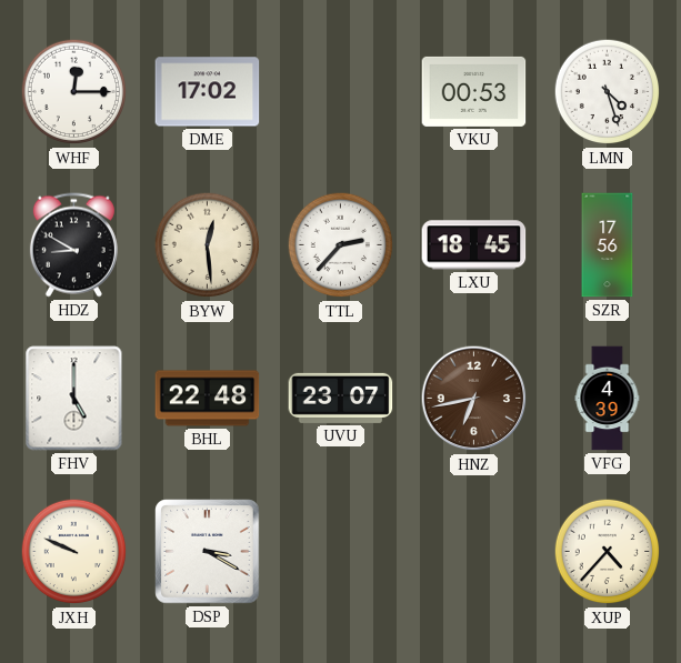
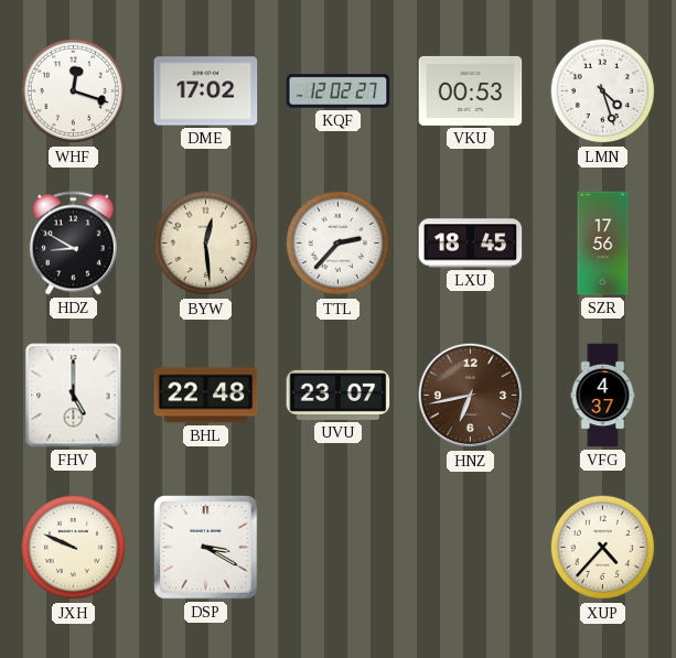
WHF: 12:15 -> 12:18 (74, 91)
KQF: none -> 12:02 (339, 91)
VFG: 4:39 -> 4:37 (603, 396)
